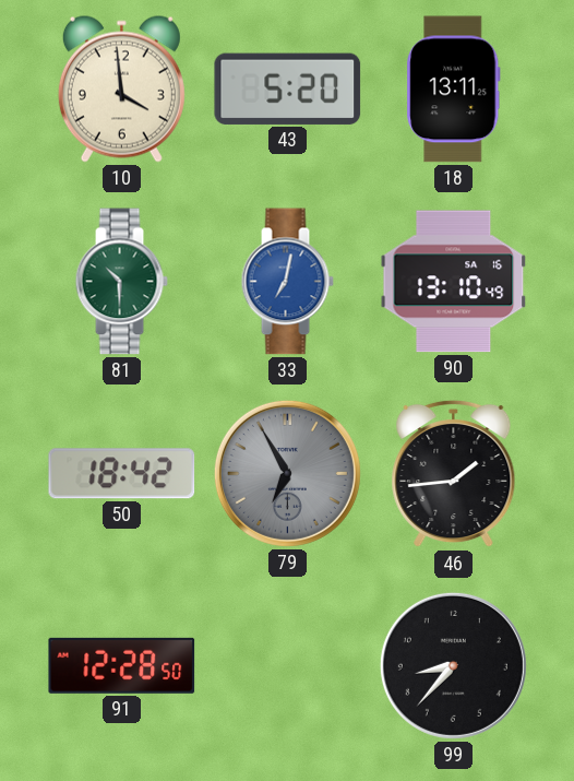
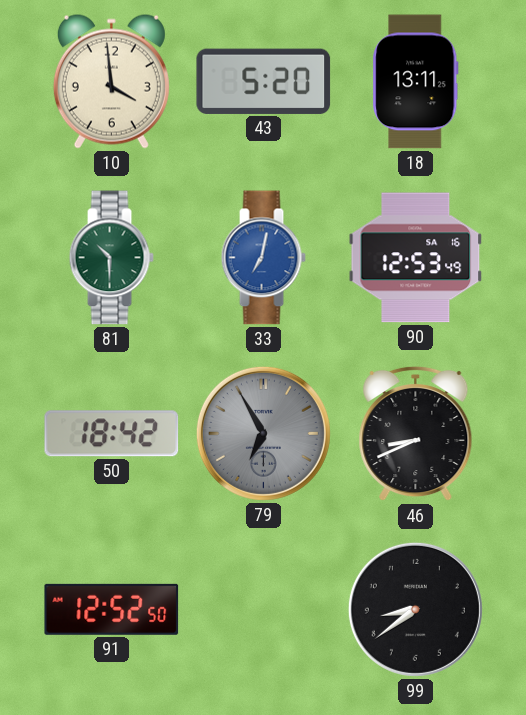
90: 13:10 -> 12:53 (416, 258)
46: 1:44 -> 8:41 (416, 434)
91: 12:28 -> 12:52 (112, 609)
99: 8:37 -> 8:39 (415, 609)
